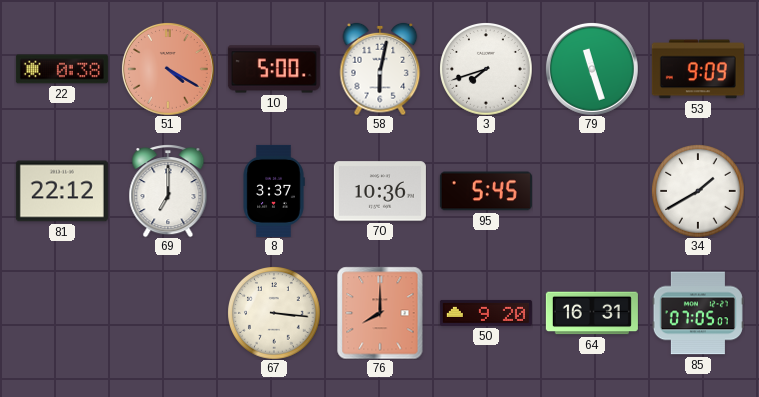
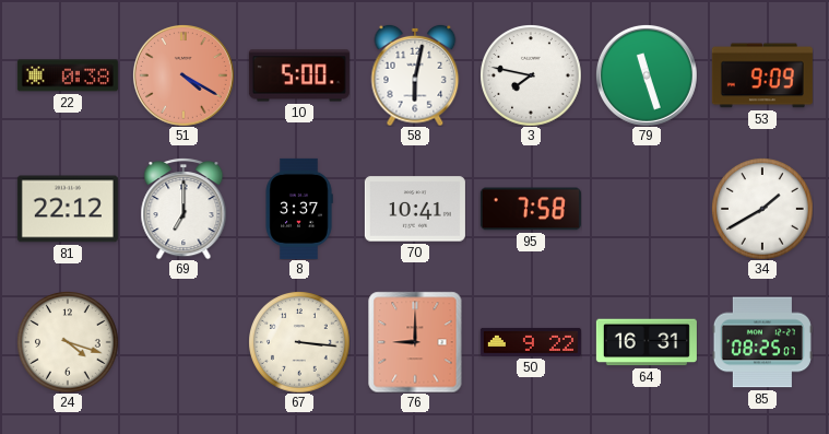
3: 7:42 -> 7:47 (531, 75)
70: 10:36 -> 10:41 (415, 209)
95: 5:45 -> 7:58 (531, 209)
24: none -> 4:18 (68, 342)
76: 8:00 -> 9:00 (415, 342)
50: 9:20 -> 9:22 (531, 342)
85: 07:05 -> 08:25 (762, 342)
